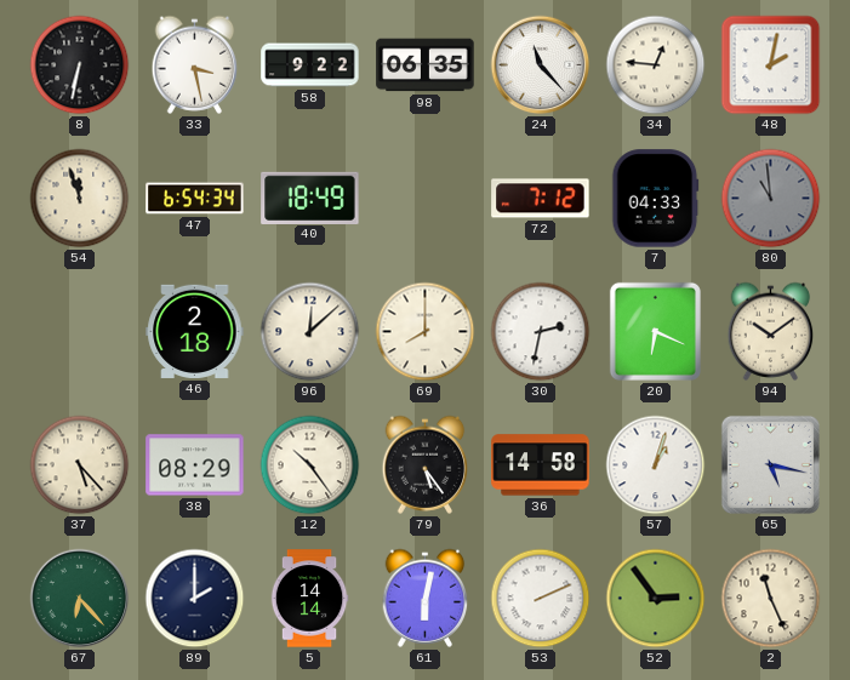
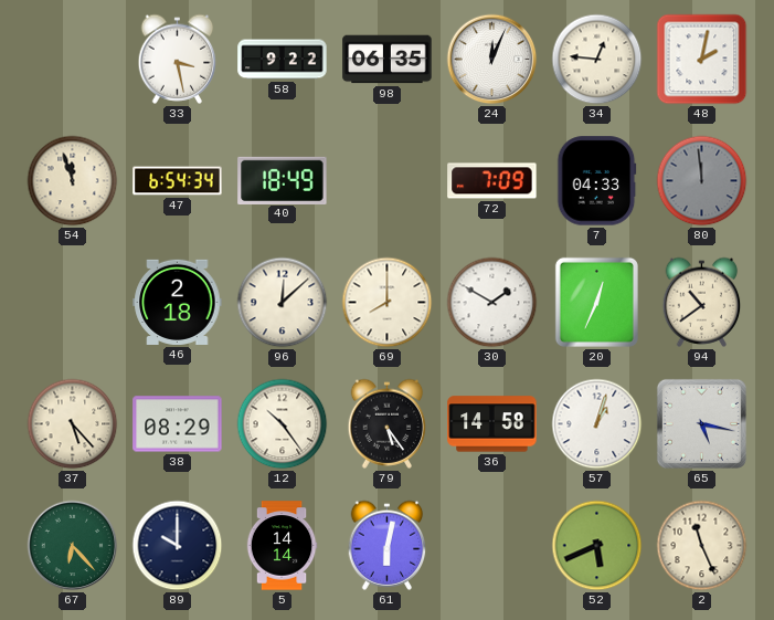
8: 6:32 -> none (80, 65)
24: 11:23 -> 12:04 (492, 60)
72: 7:12 -> 7:09 (492, 181)
80: 10:59 -> 11:59 (702, 181)
30: 2:32 -> 1:50 (492, 303)
20: 6:19 -> 12:34 (596, 302)
94: 10:09 -> 10:39 (702, 302)
89: 2:00 -> 10:00 (178, 546)
53: 2:11 -> none (541, 599)
52: 2:54 -> 5:41 (597, 546)
